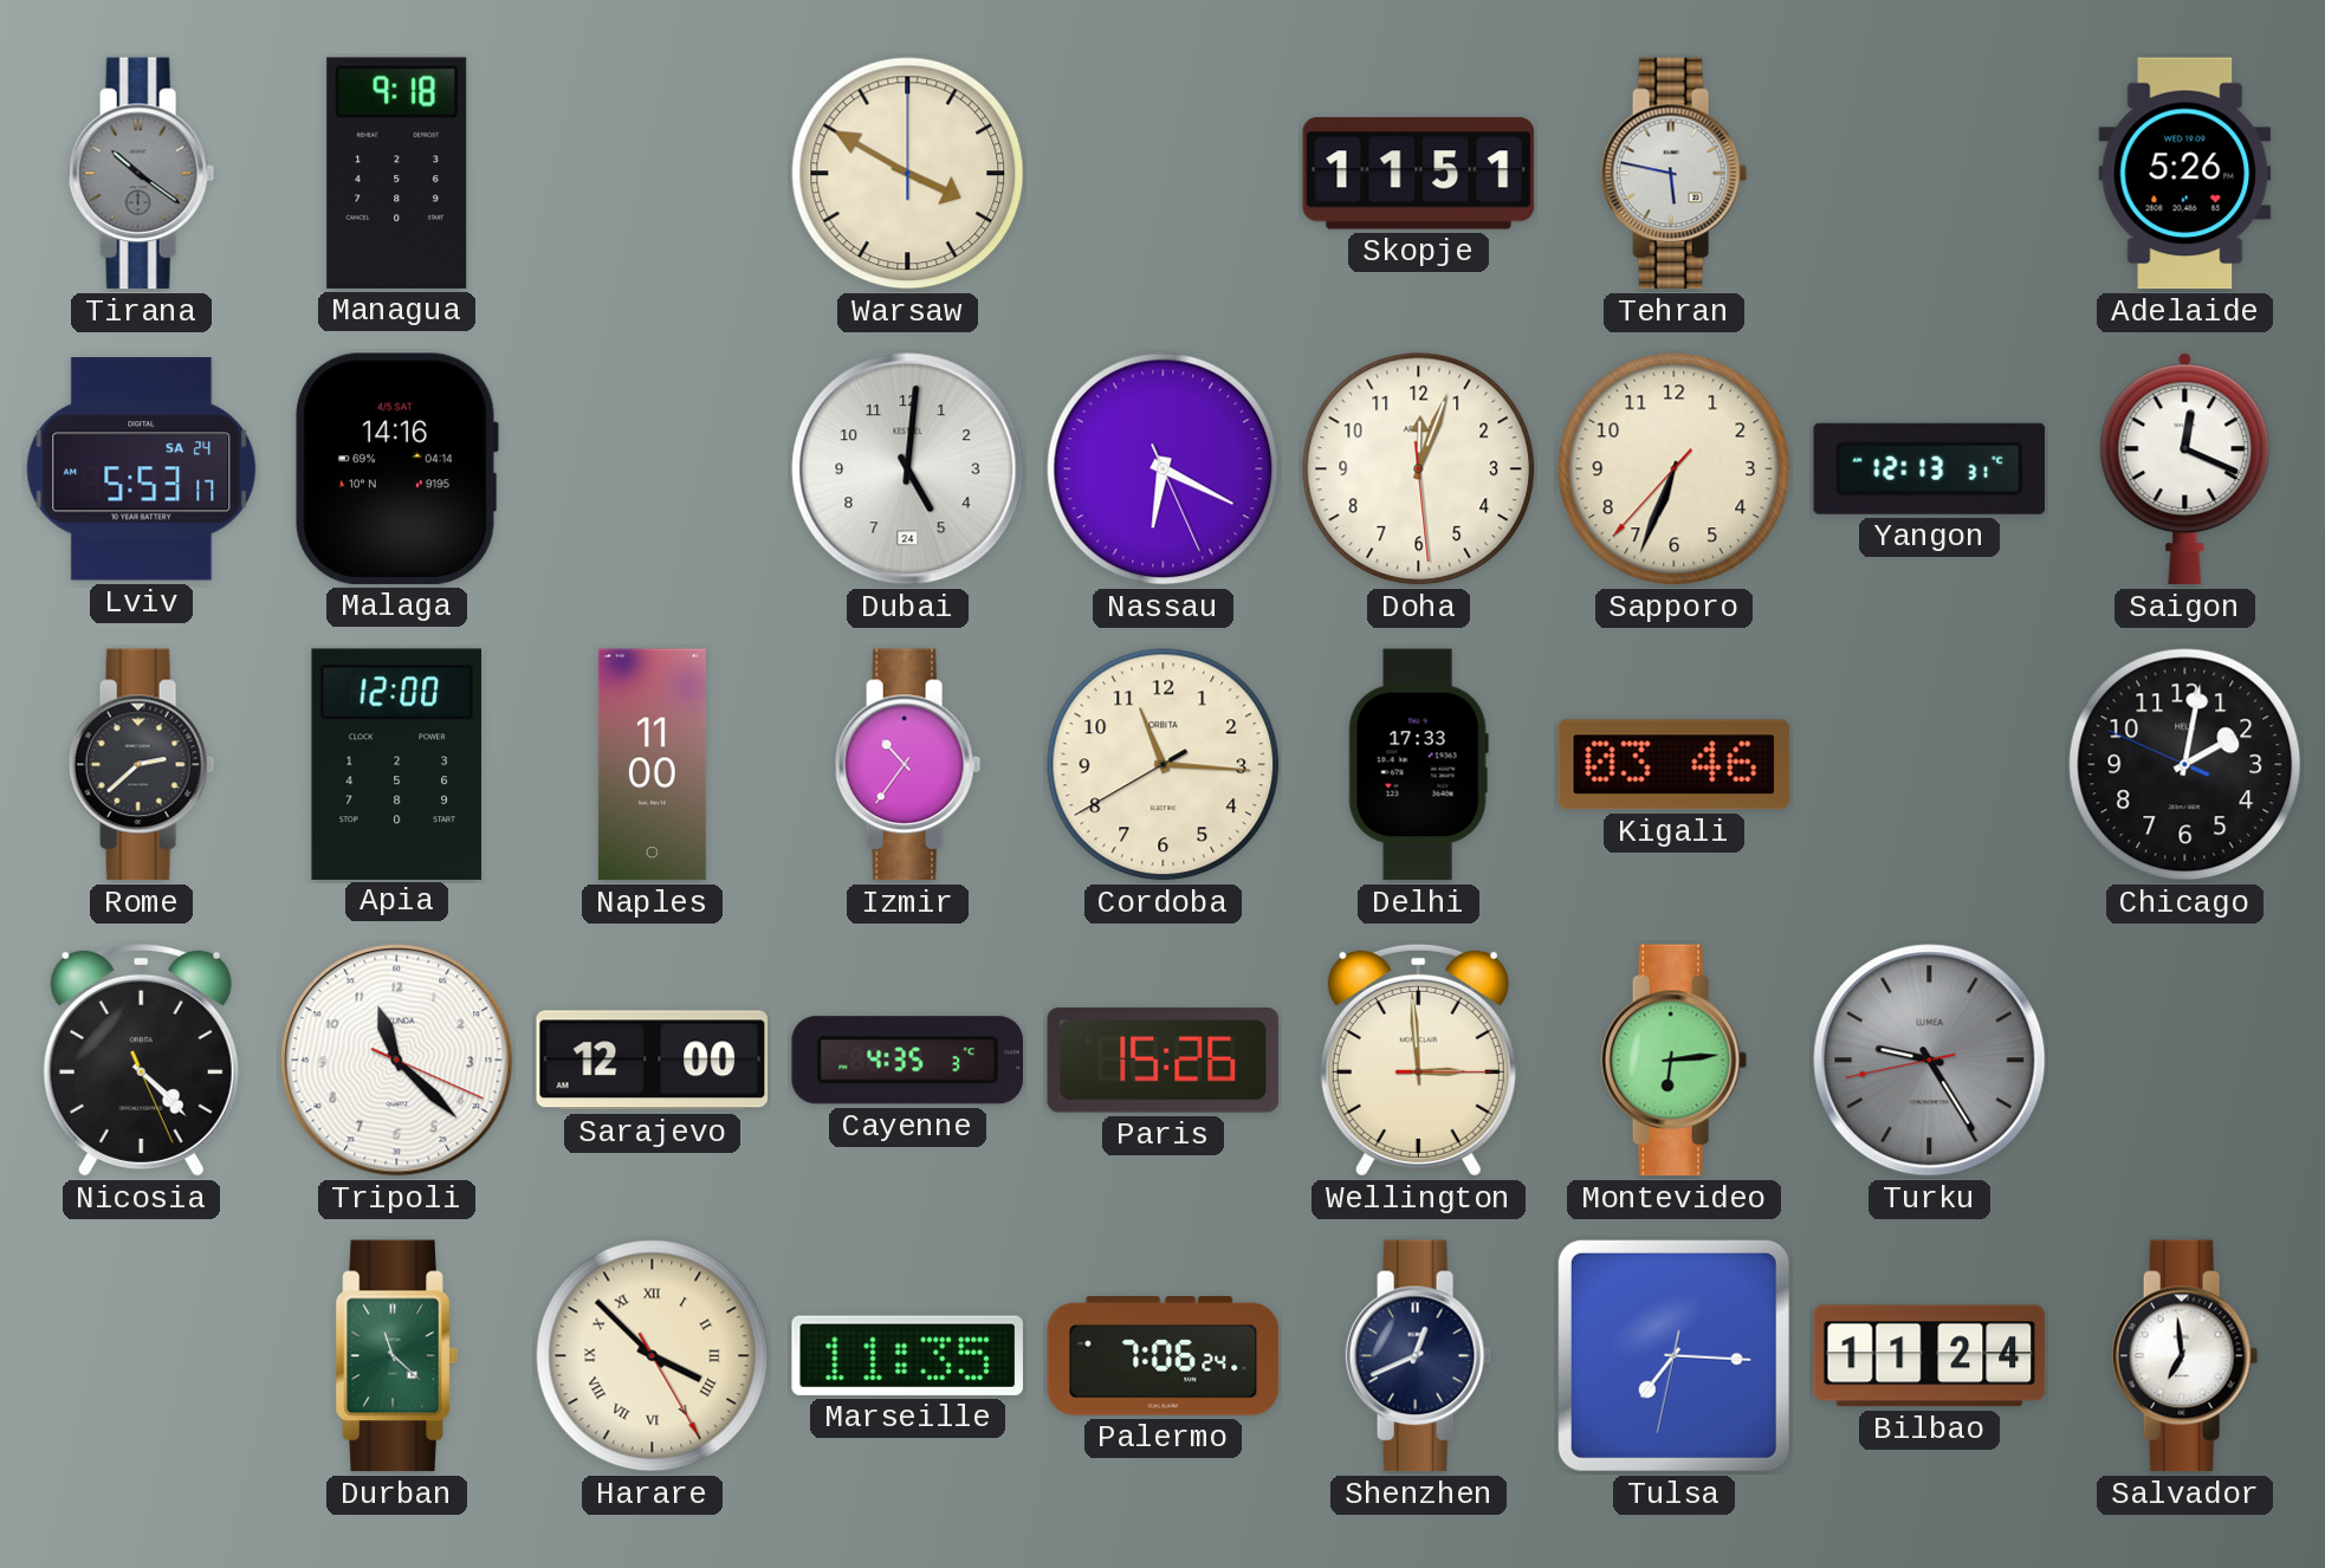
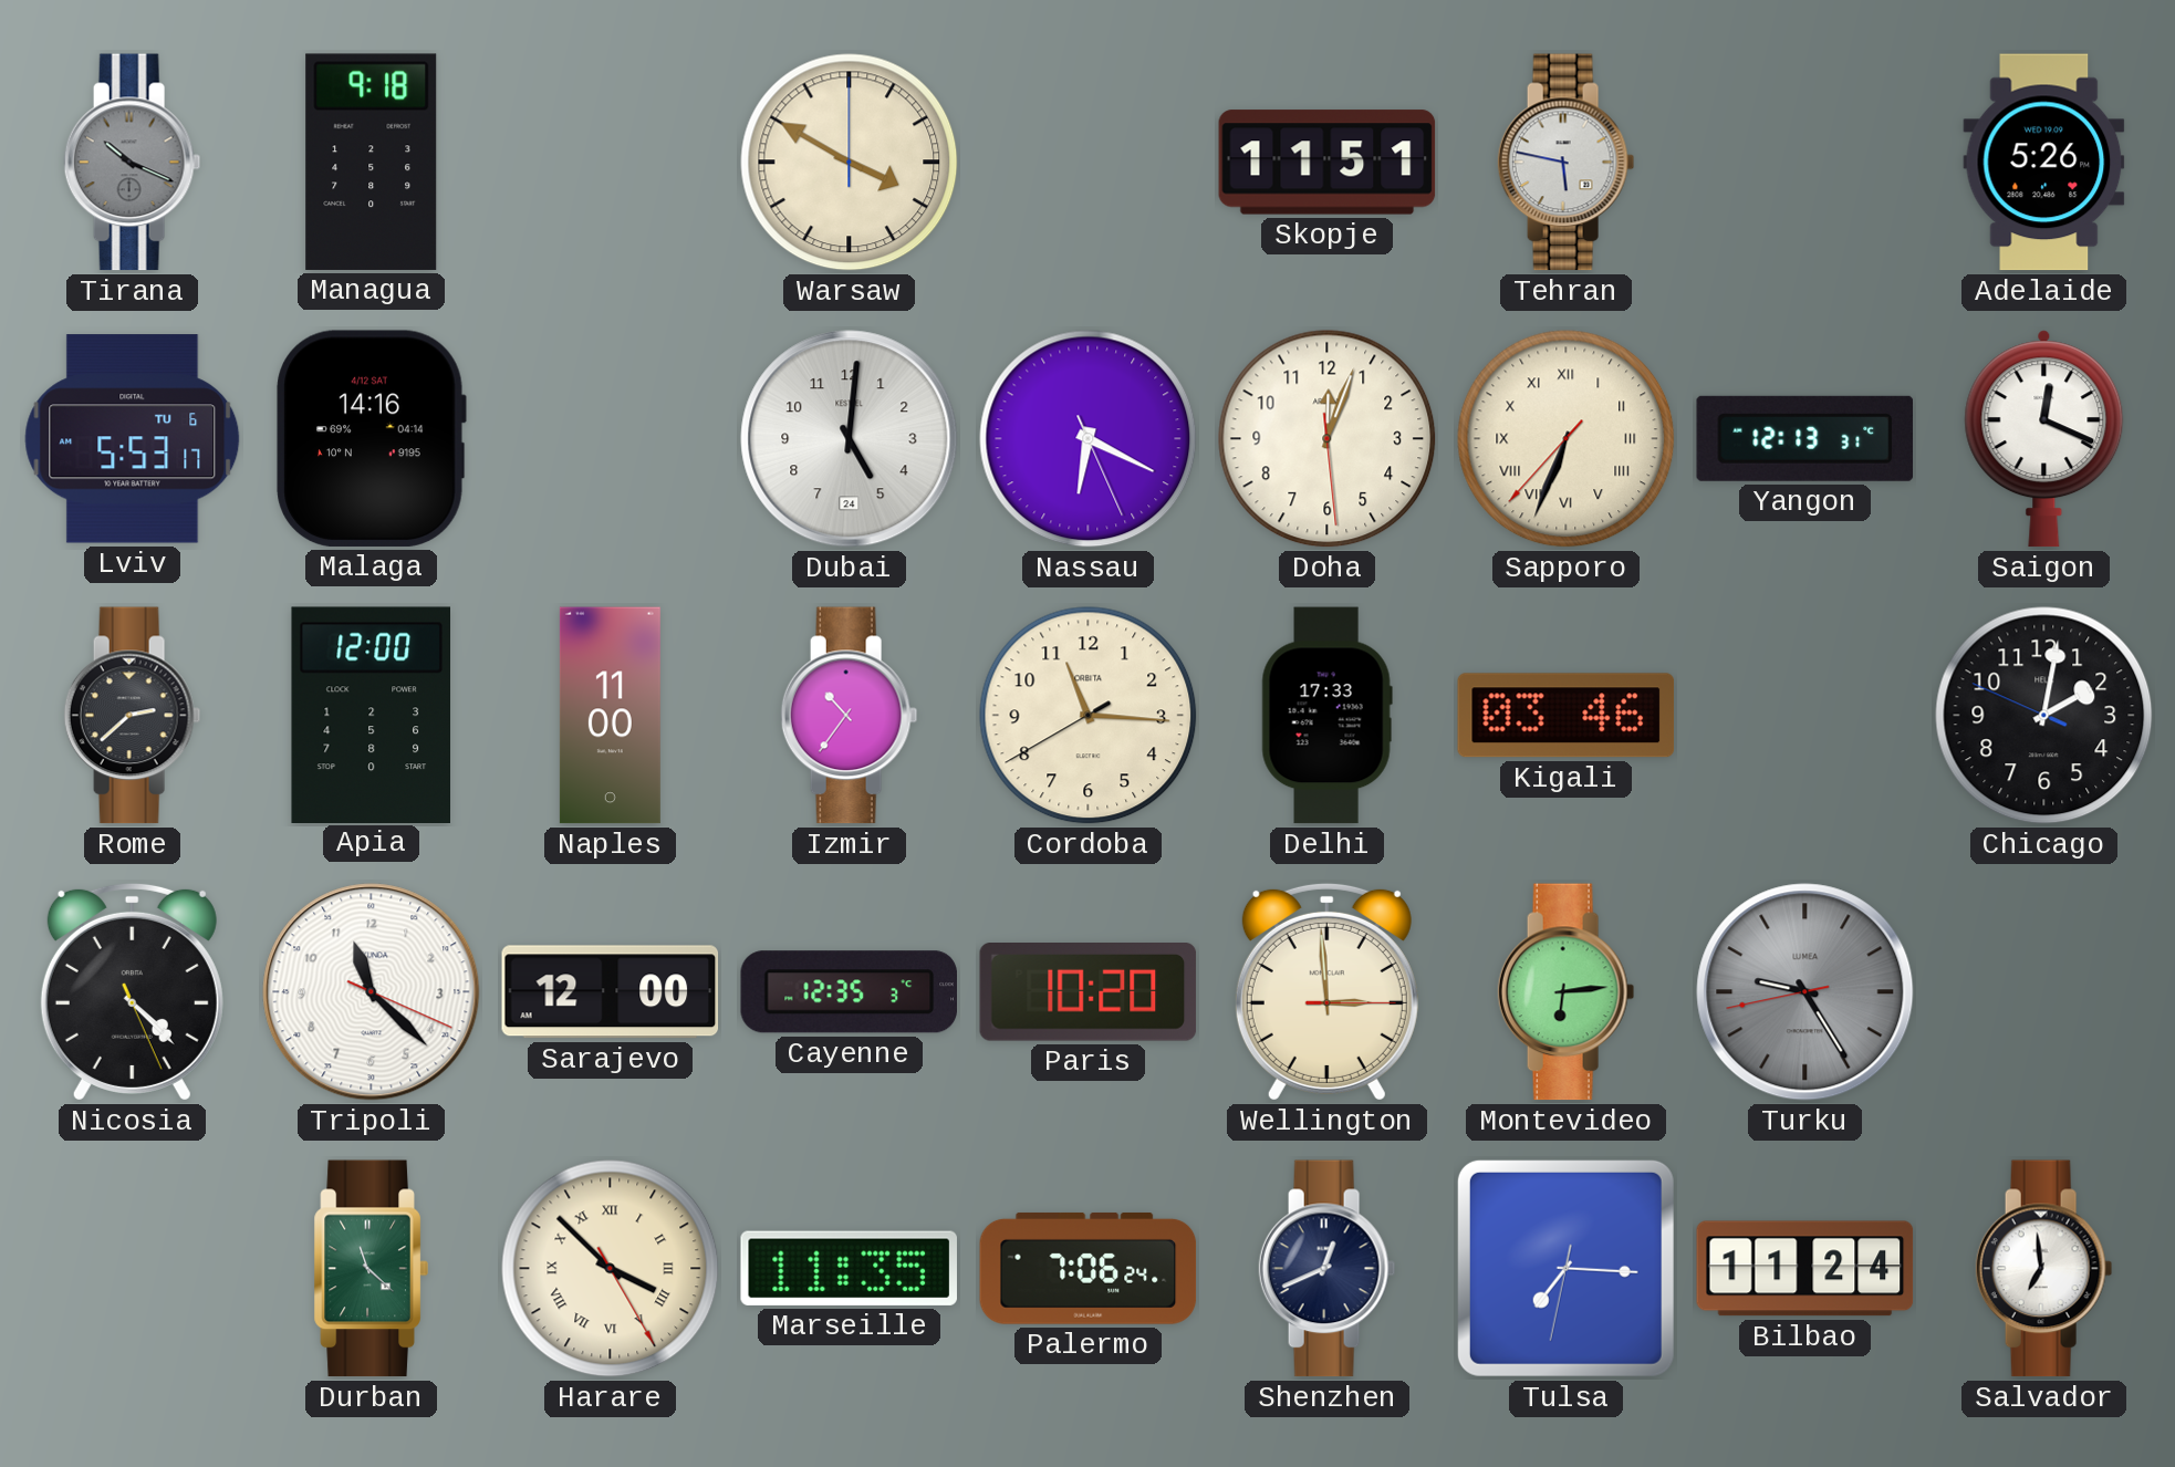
Tirana: 10:21 -> 10:19 (133, 163)
Lviv date: SA 24 -> TU 6 (133, 439)
Malaga date: 4/5 SAT -> 4/12 SAT (371, 438)
Sapporo numerals: Arabic -> Roman (1567, 439)
Cayenne: 4:35 -> 12:35 (849, 992)
Paris: 15:26 -> 10:20 (1089, 992)
